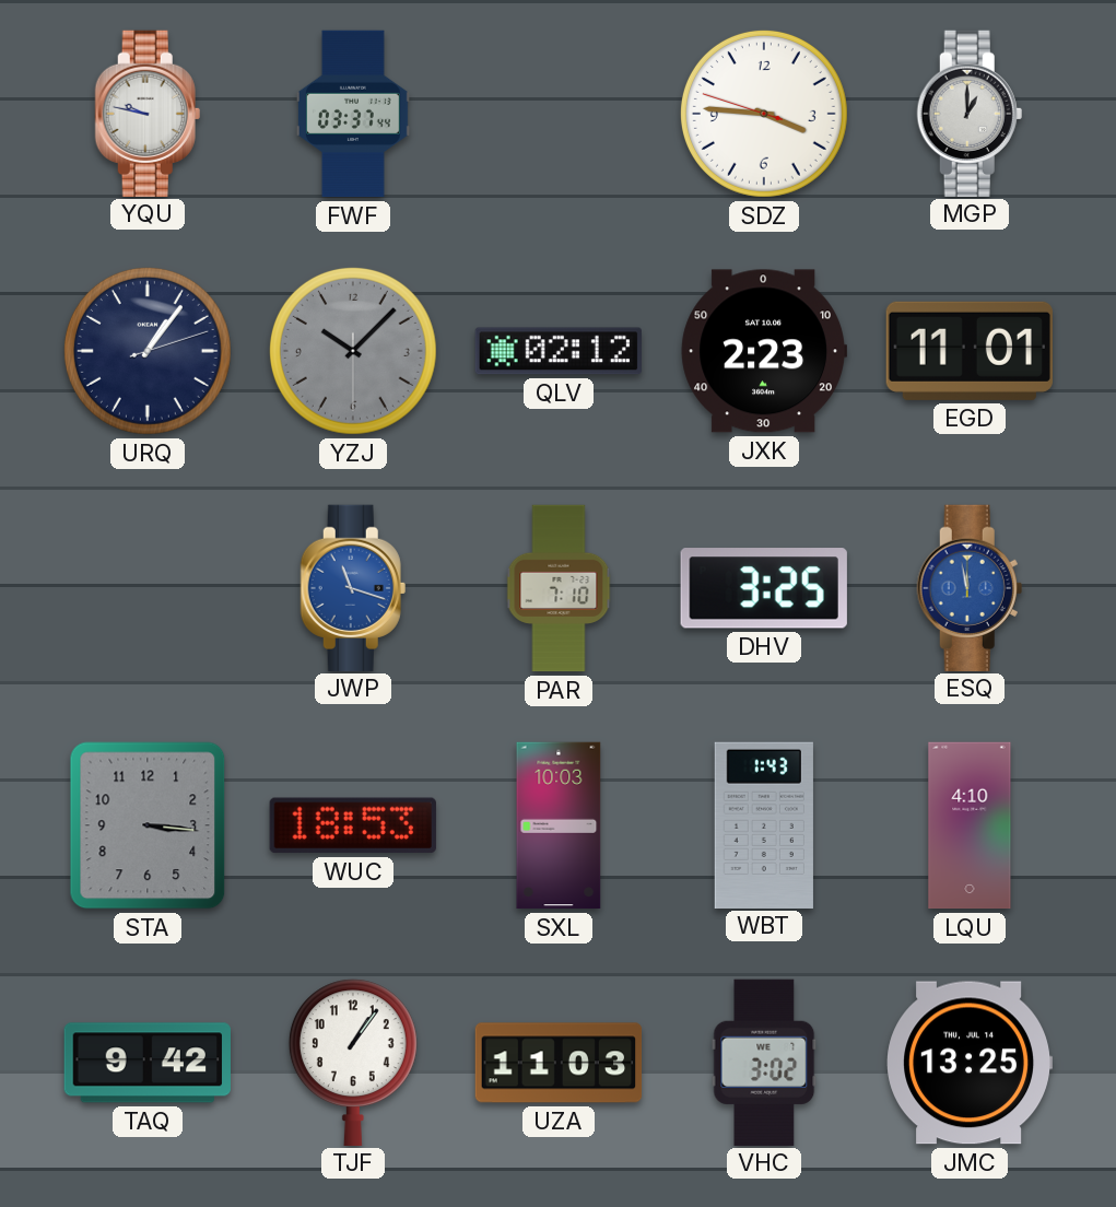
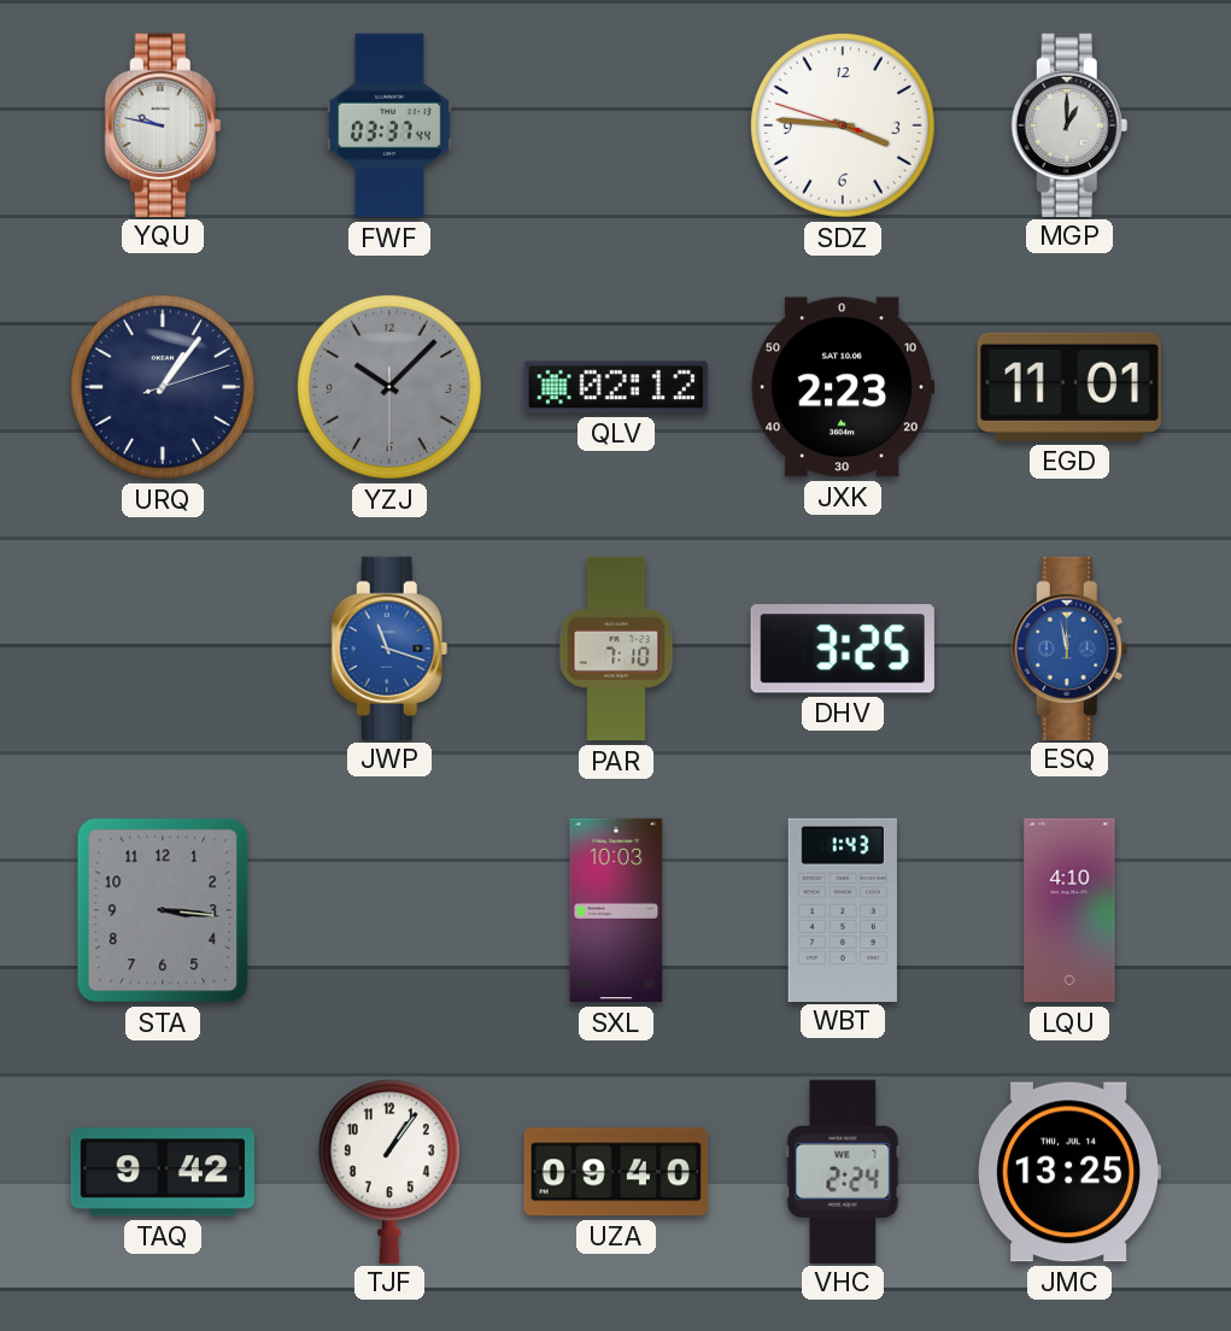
WUC: 18:53 -> none (353, 825)
UZA: 11:03 -> 09:40 (616, 1172)
VHC: 3:02 -> 2:24 (843, 1171)
